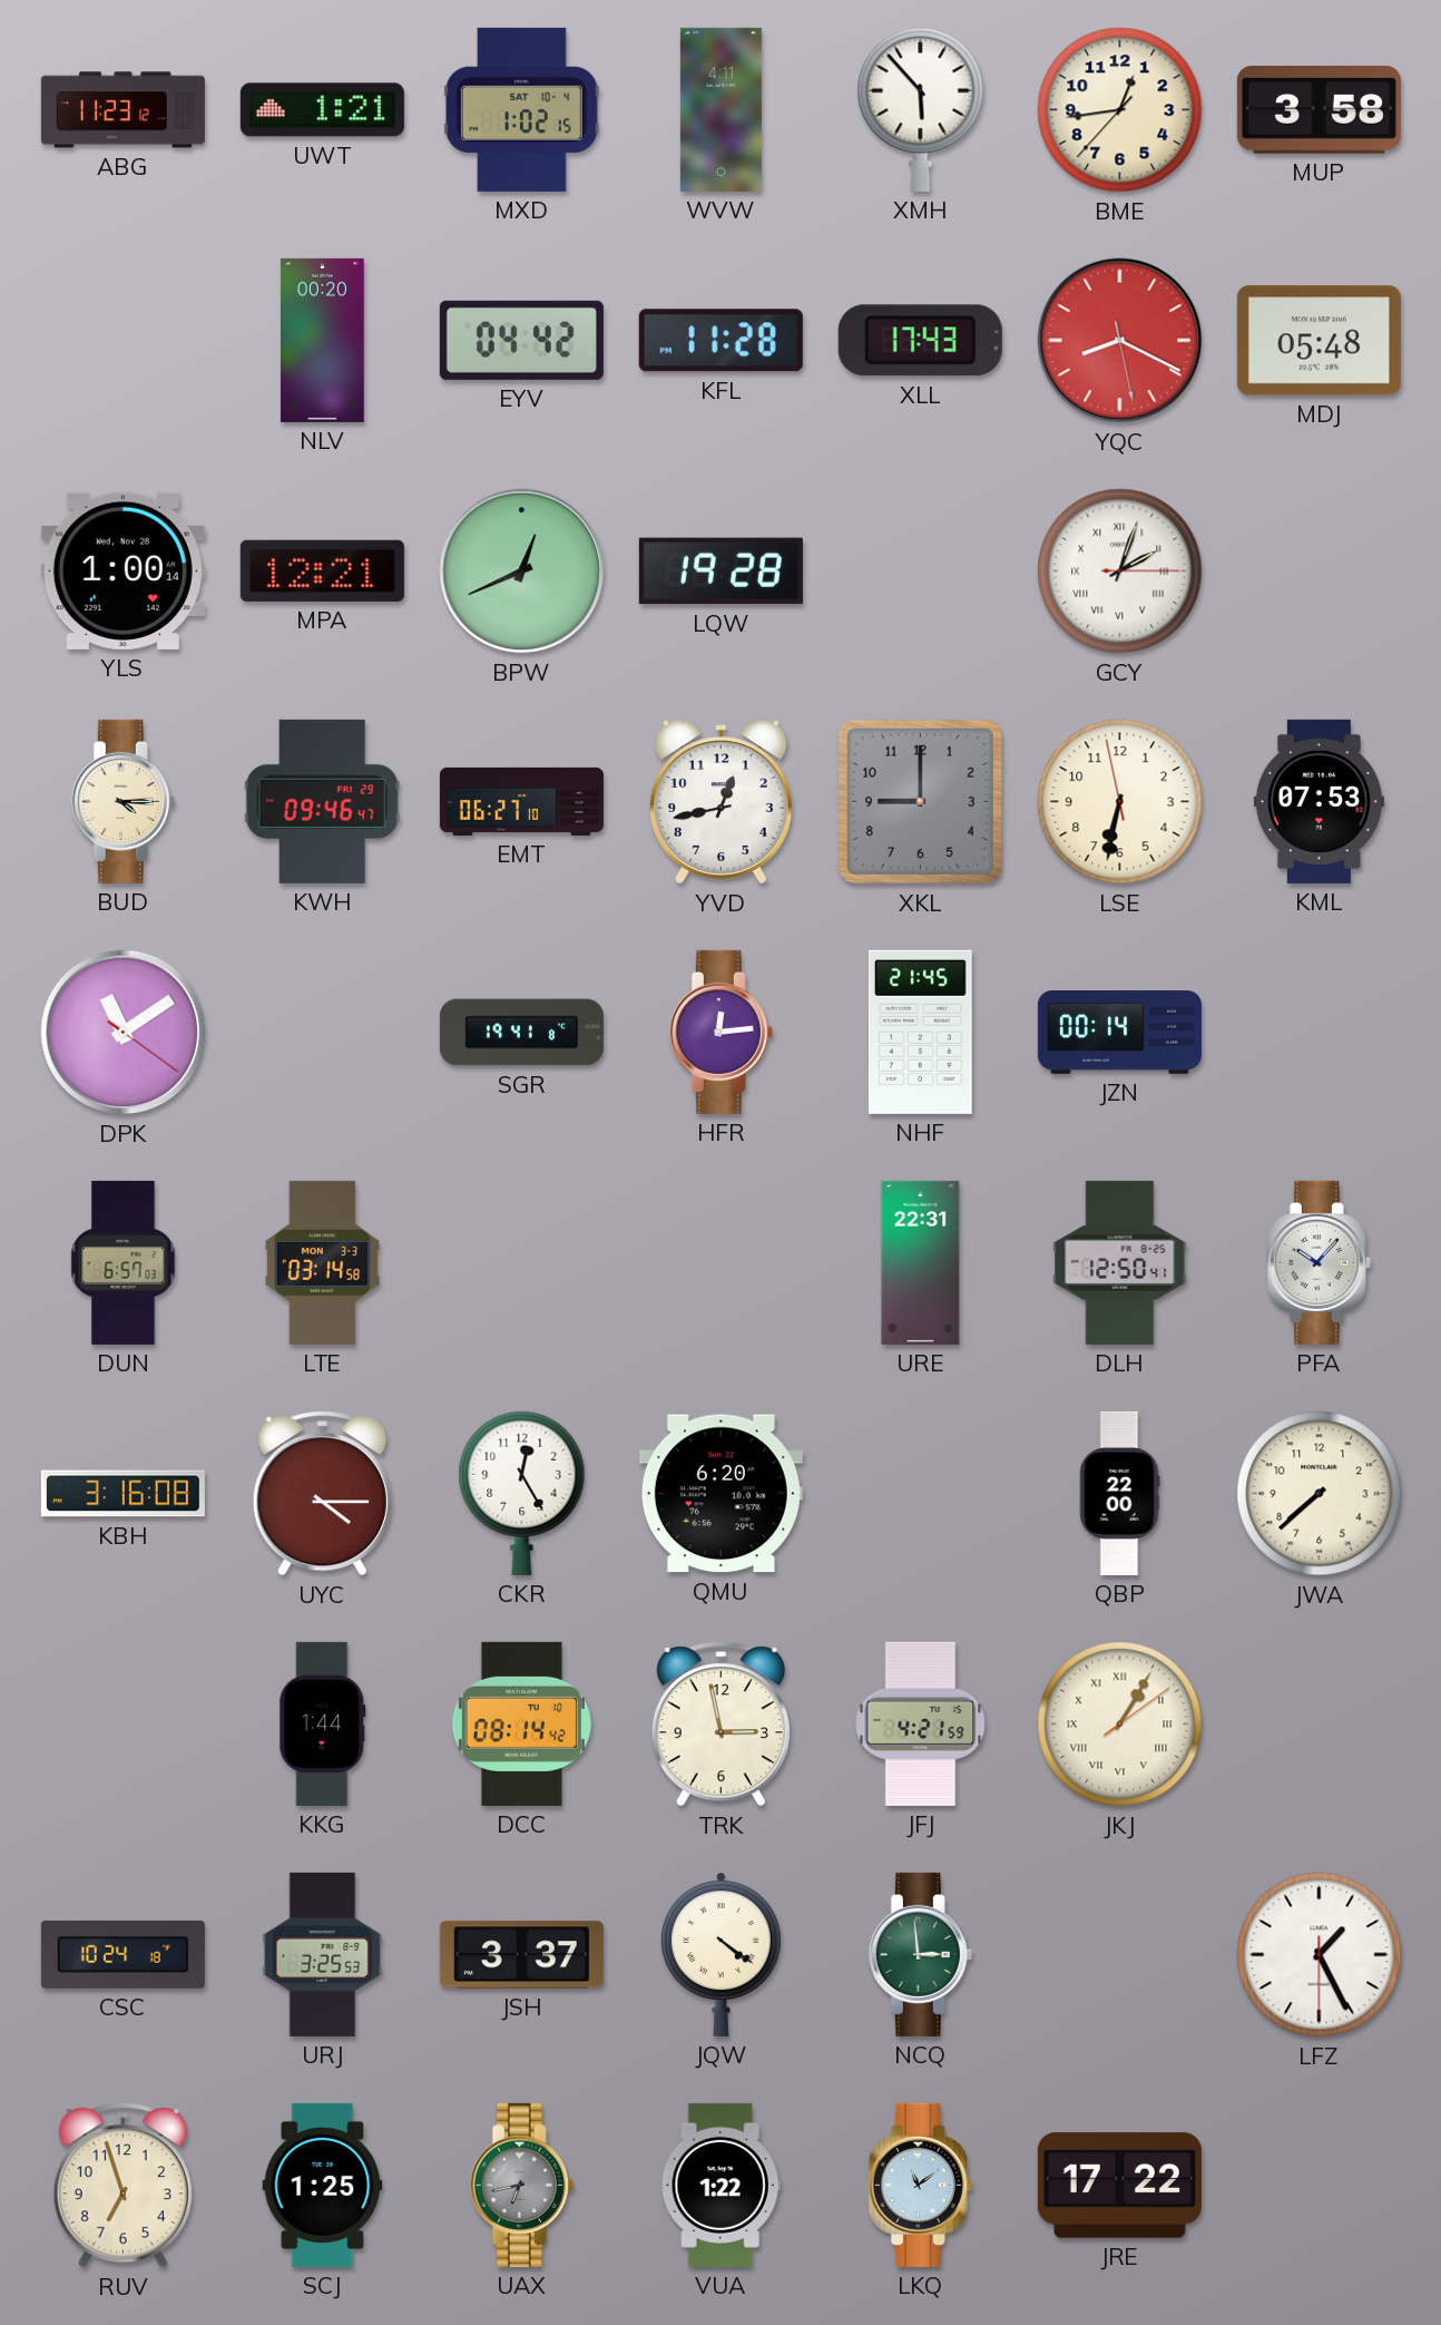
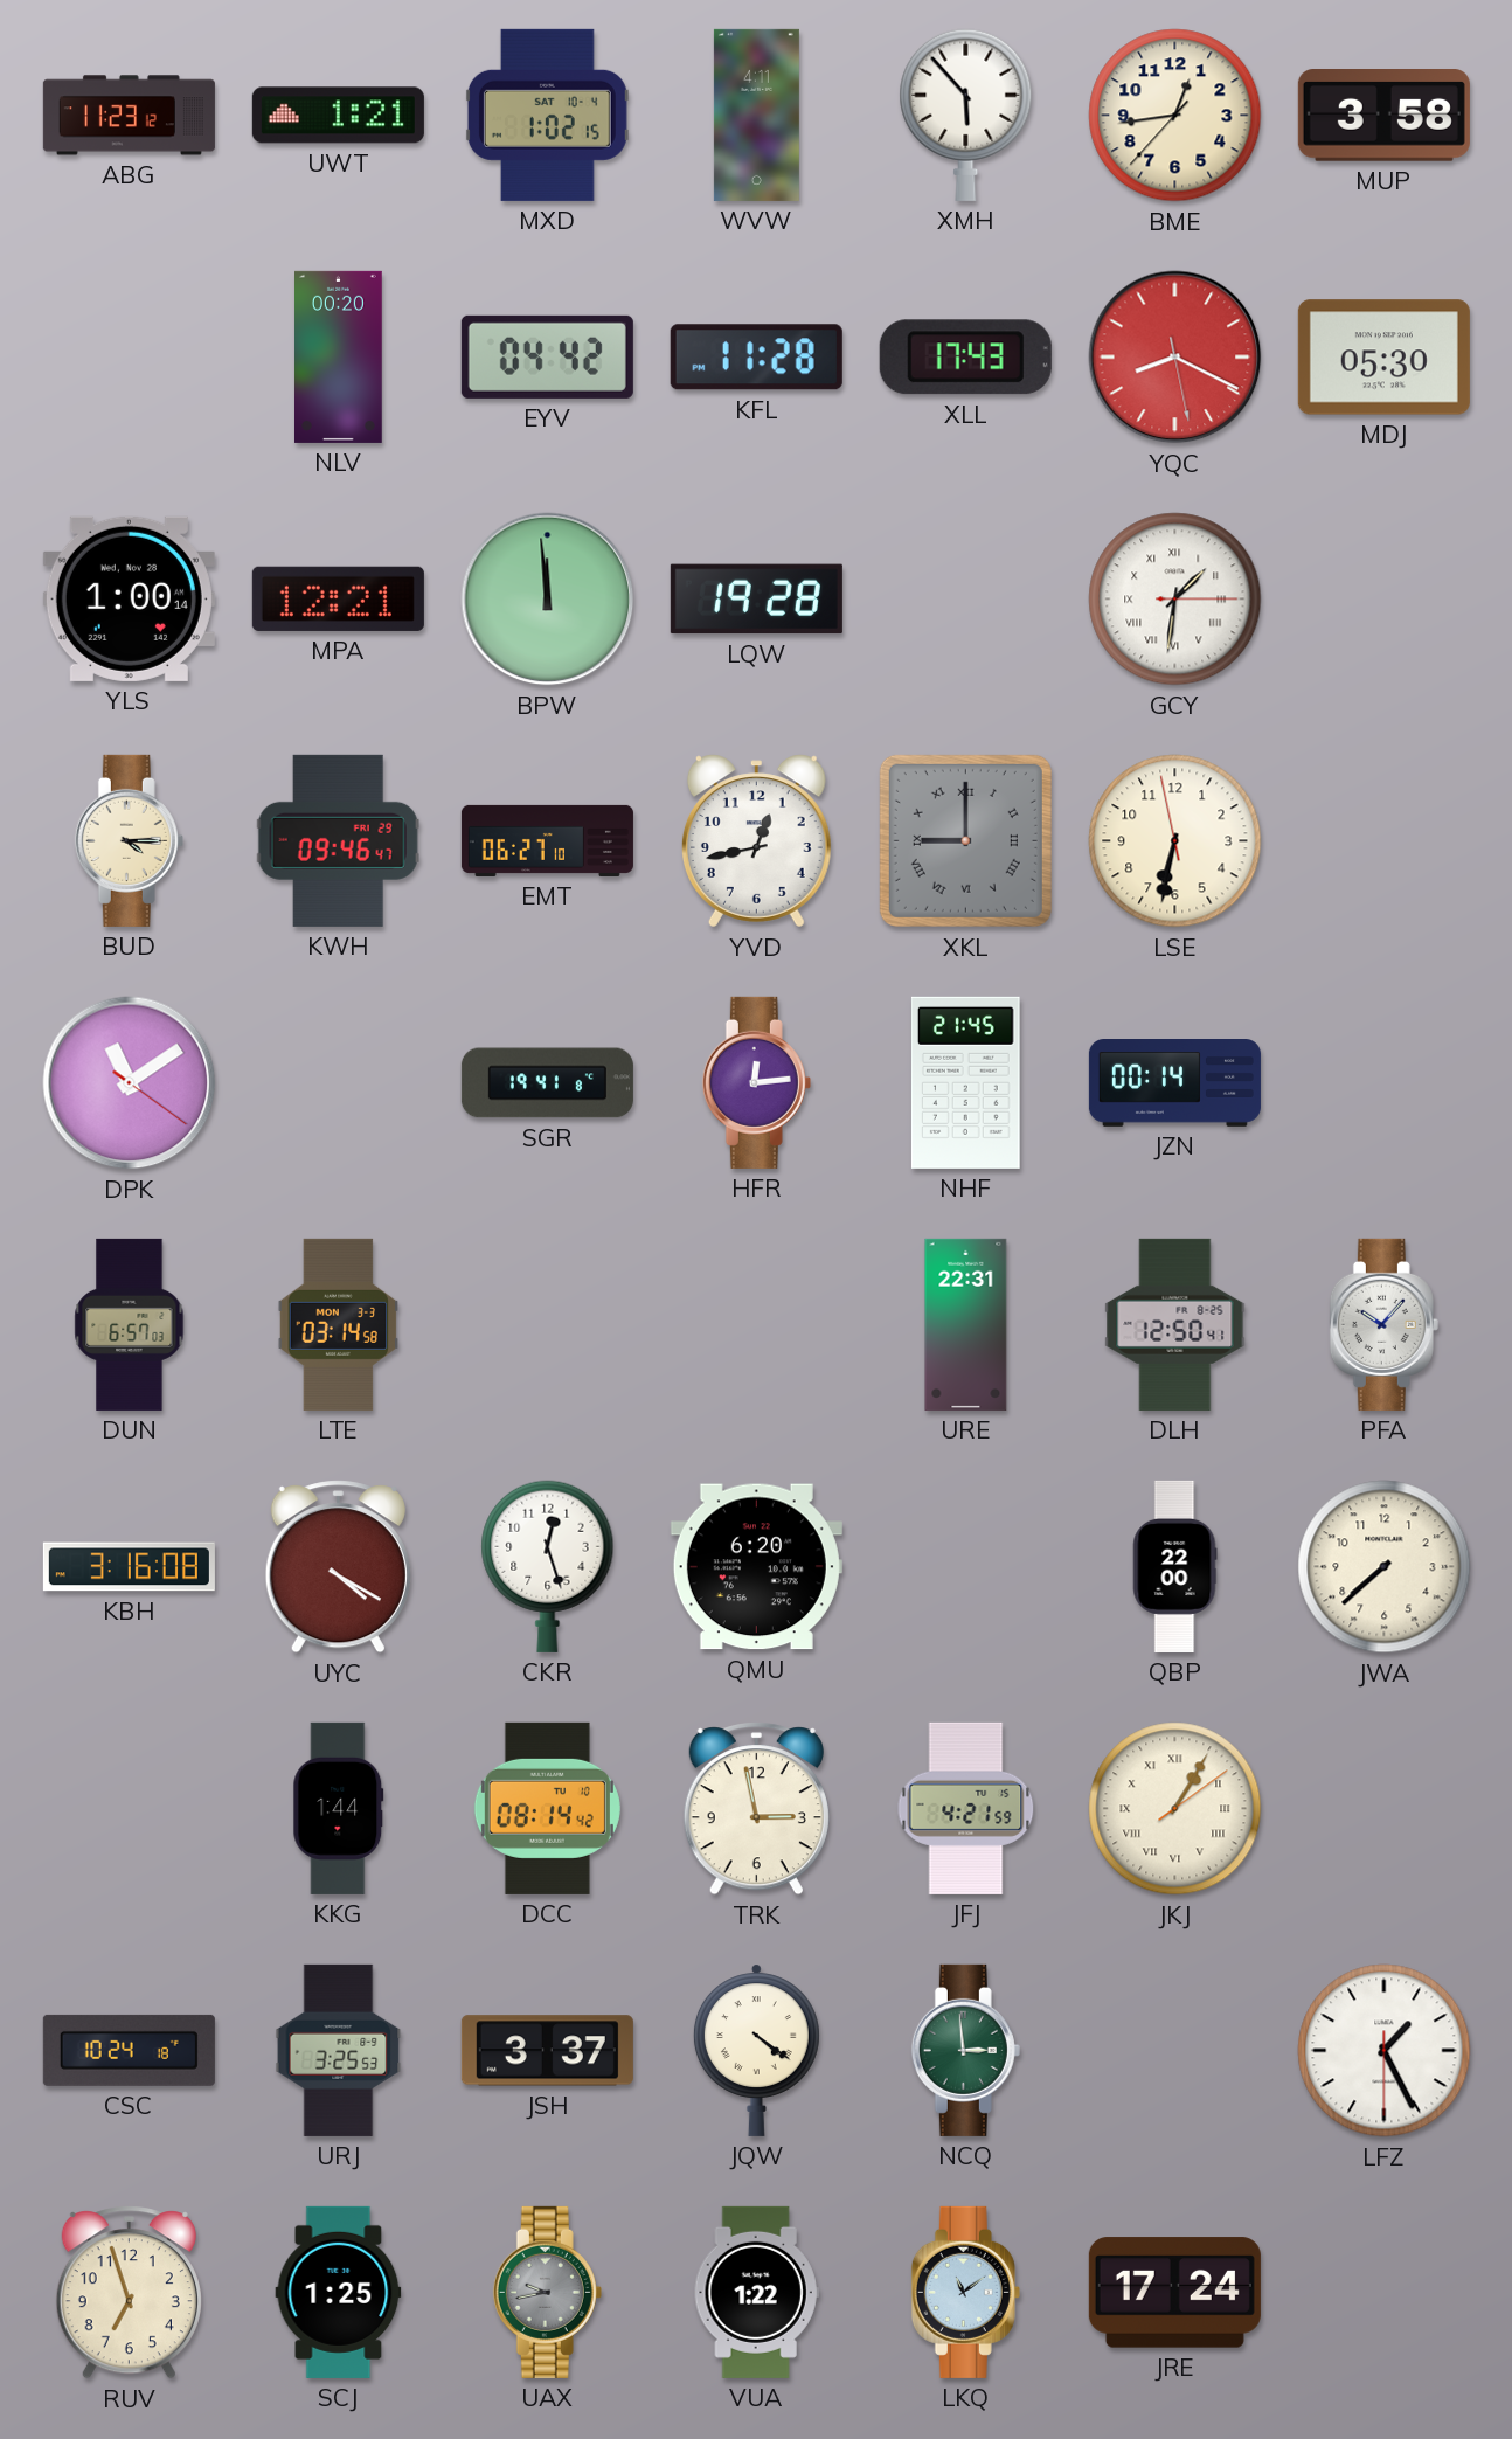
MDJ: 05:48 -> 05:30 (1383, 358)
BPW: 12:41 -> 11:59 (548, 600)
GCY: 2:03 -> 1:31 (1175, 600)
XKL numerals: Arabic -> Roman (965, 840)
KML: 07:53 -> none (1319, 801)
UYC: 4:15 -> 4:20 (338, 1567)
CKR: 12:25 -> 12:27 (548, 1566)
UAX: 6:43 -> 9:43 (547, 2292)
JRE: 17:22 -> 17:24 (1174, 2293)
